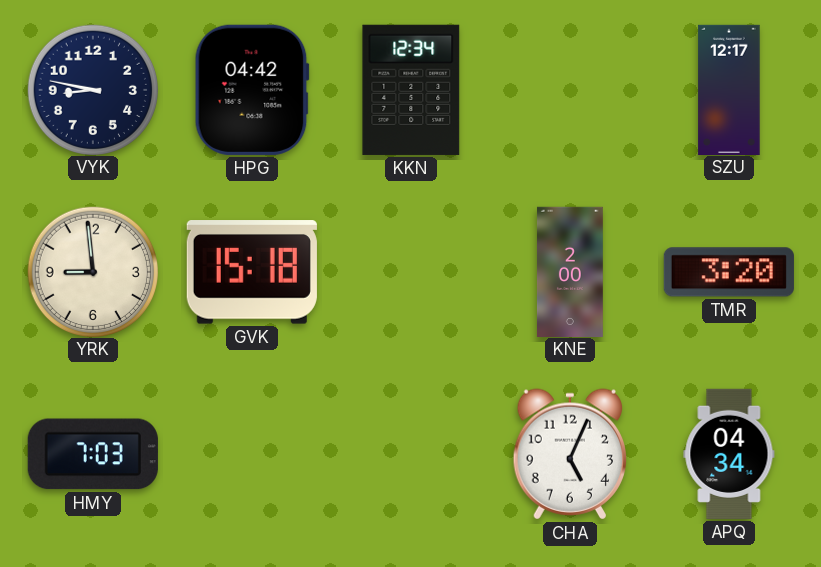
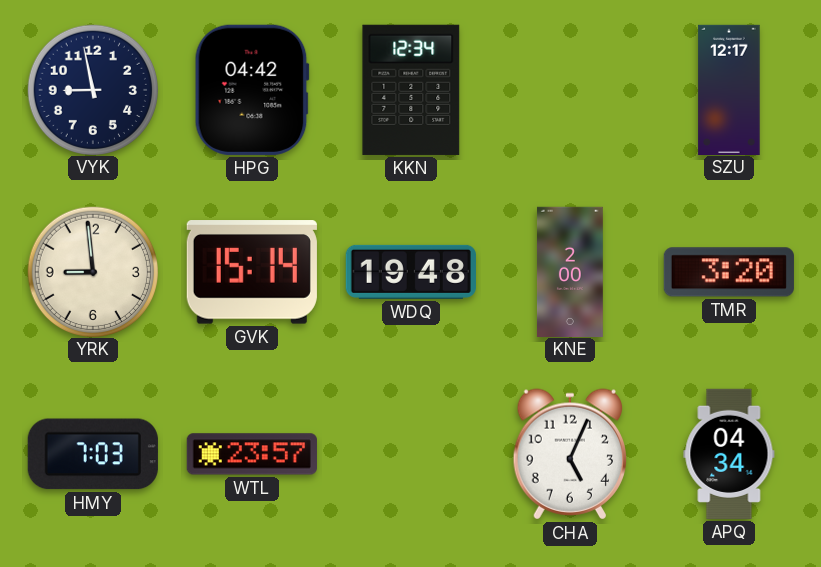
VYK: 8:47 -> 8:58 (92, 89)
GVK: 15:18 -> 15:14 (252, 272)
WDQ: none -> 19:48 (411, 272)
WTL: none -> 23:57 (252, 454)
